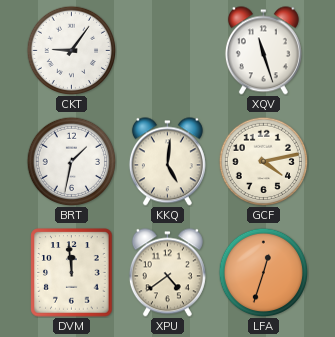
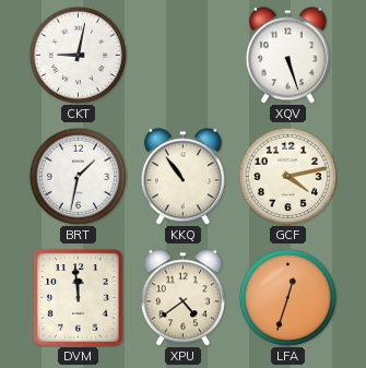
CKT: 9:06 -> 9:02 (78, 55)
XQV: 11:27 -> 5:27 (287, 56)
KKQ: 5:01 -> 10:54 (182, 177)
